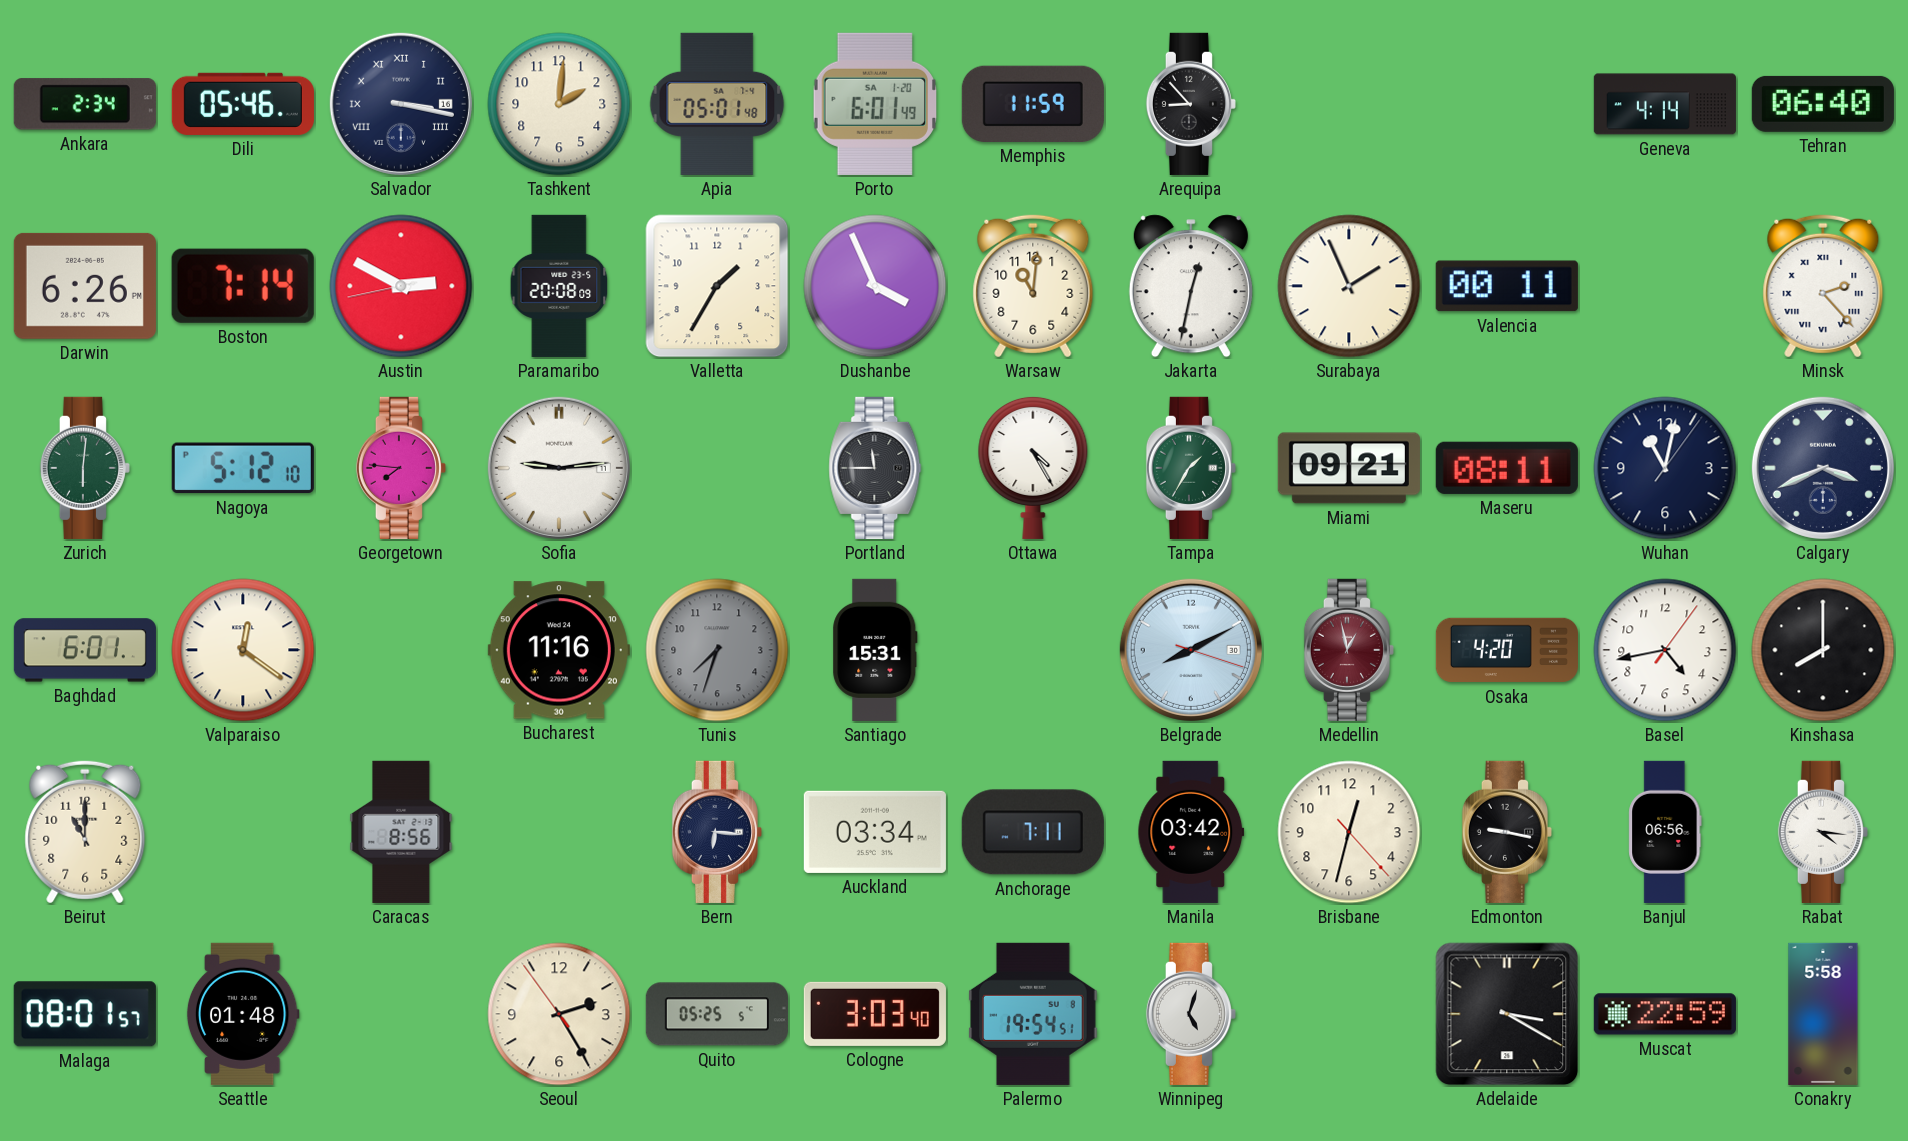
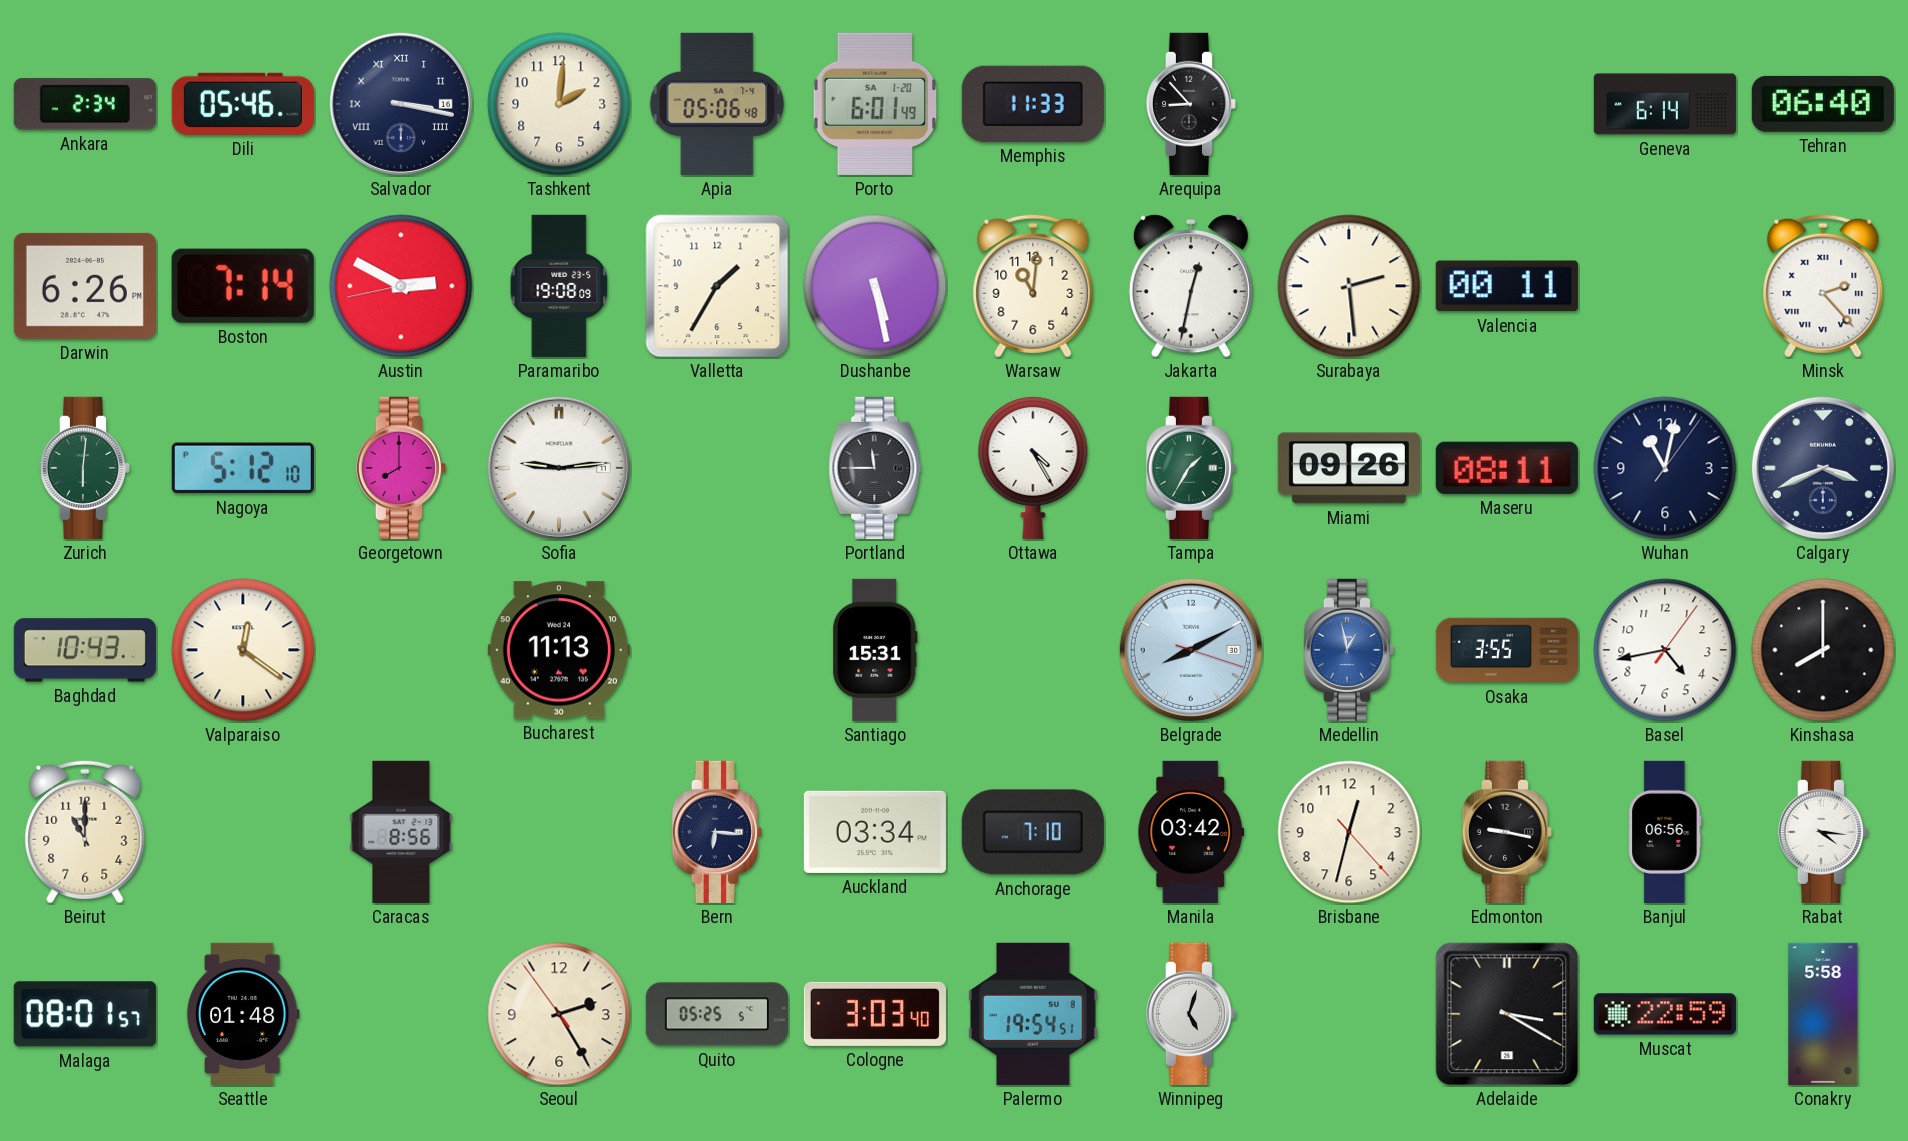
Apia: 05:01 -> 05:06 (717, 104)
Memphis: 11:59 -> 11:33 (1033, 104)
Geneva: 4:14 -> 6:14 (1665, 104)
Paramaribo: 20:08 -> 19:08 (559, 286)
Dushanbe: 3:56 -> 5:28 (875, 286)
Surabaya: 1:56 -> 2:29 (1349, 286)
Georgetown: 7:46 -> 8:00 (401, 468)
Miami: 09:21 -> 09:26 (1349, 468)
Baghdad: 6:01 -> 10:43 (85, 650)
Bucharest: 11:16 -> 11:13 (559, 650)
Tunis: 7:33 -> none (717, 650)
Medellin dial: burgundy -> blue (1349, 650)
Osaka: 4:20 -> 3:55 (1507, 650)
Anchorage: 7:11 -> 7:10 (1033, 832)
